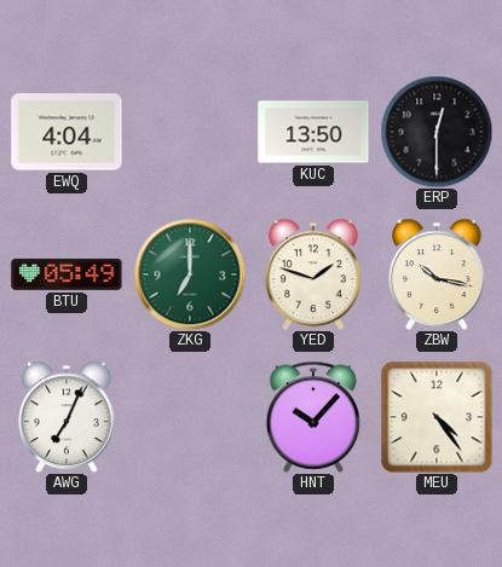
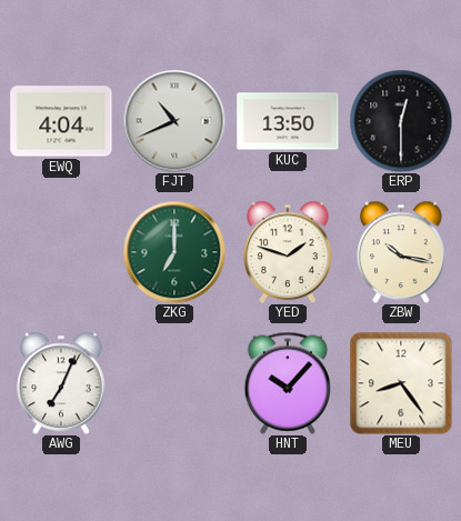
FJT: none -> 10:41 (174, 121)
BTU: 05:49 -> none (67, 274)
MEU: 4:24 -> 8:24 (401, 383)
